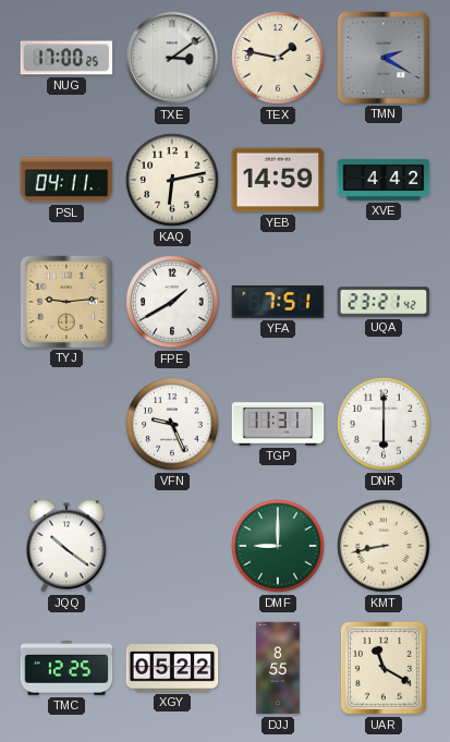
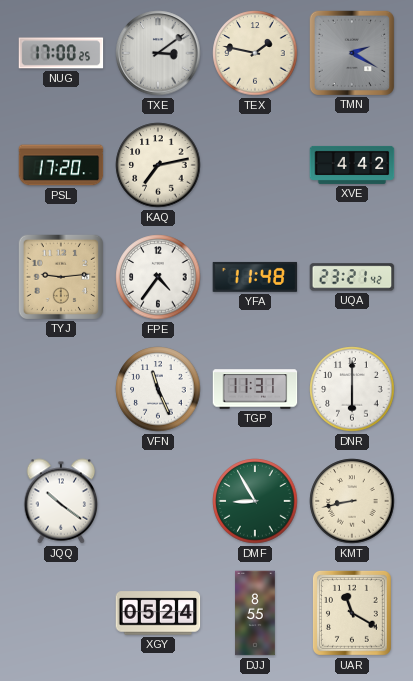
PSL: 04:11 -> 17:20 (61, 165)
KAQ: 6:13 -> 7:13 (158, 165)
YEB: 14:59 -> none (278, 180)
FPE: 1:40 -> 4:36 (158, 277)
YFA: 7:51 -> 11:48 (255, 277)
VFN: 9:26 -> 11:26 (158, 389)
DMF: 9:00 -> 8:55 (255, 501)
TMC: 12:25 -> none (66, 668)
XGY: 05:22 -> 05:24 (158, 613)
